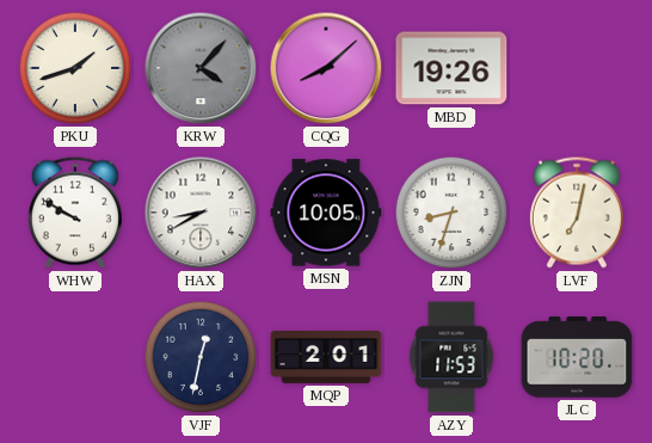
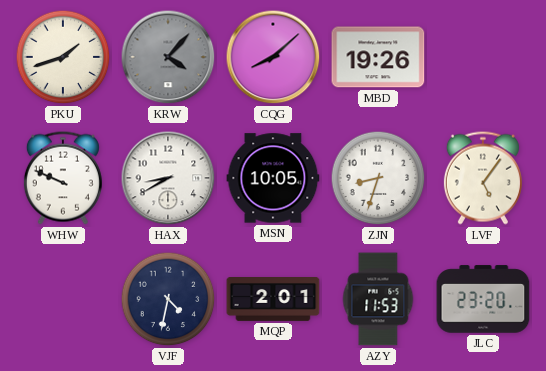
WHW: 9:50 -> 9:49 (63, 178)
LVF: 7:02 -> 5:06 (483, 178)
VJF: 12:32 -> 4:32 (168, 299)
JLC: 10:20 -> 23:20 (483, 299)
